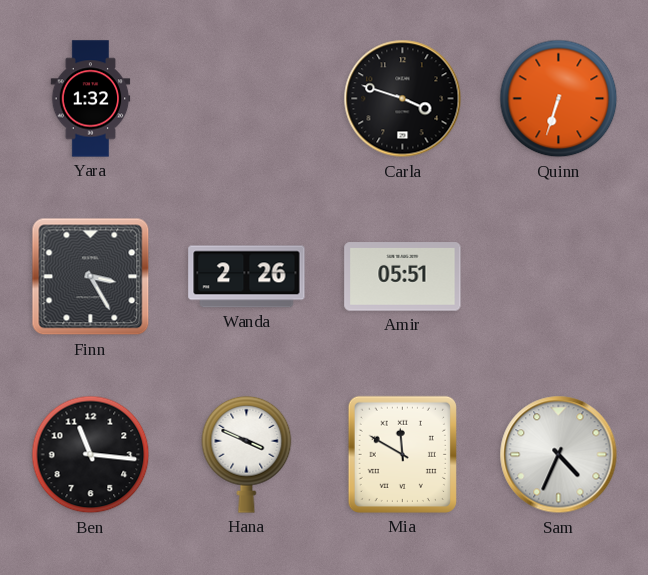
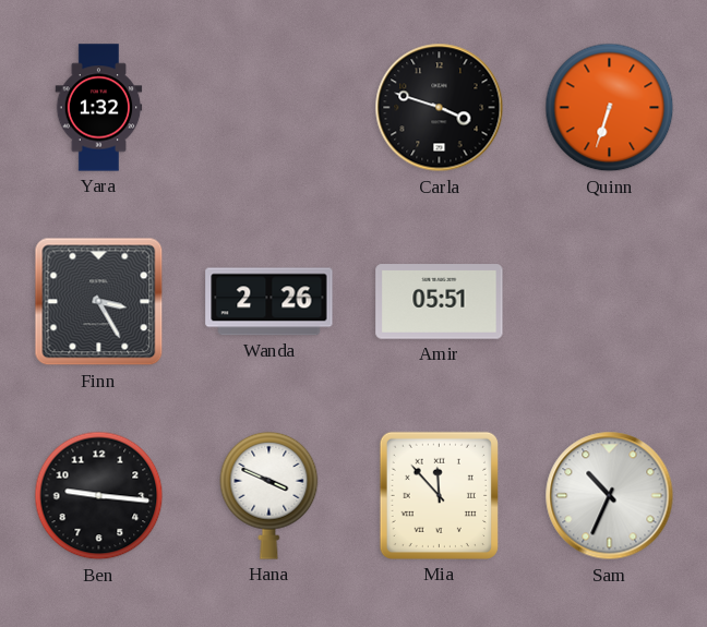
Ben: 11:16 -> 9:16 (99, 496)
Mia: 11:50 -> 11:53 (439, 495)
Sam: 4:34 -> 10:34 (610, 496)
